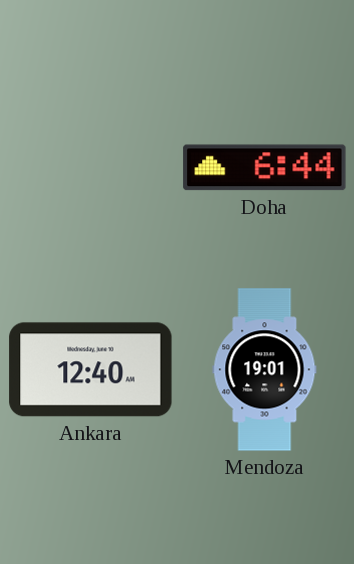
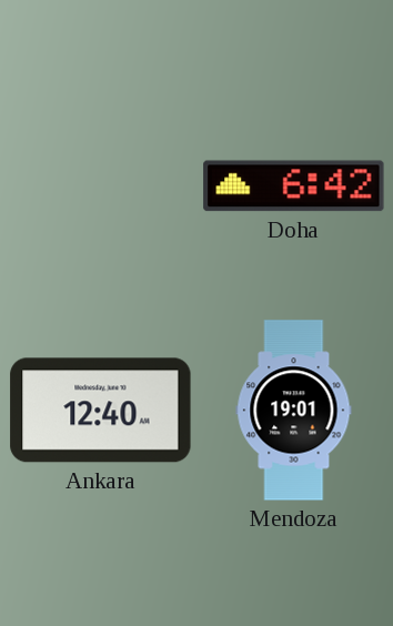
Doha: 6:44 -> 6:42 (294, 186)
